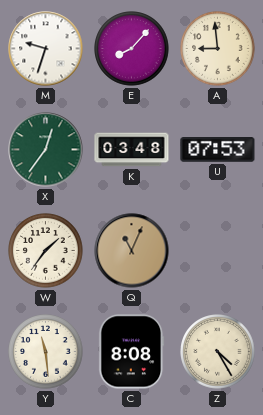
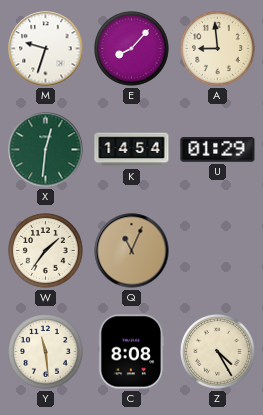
X: 12:36 -> 12:31 (46, 150)
K: 03:48 -> 14:54 (132, 150)
U: 07:53 -> 01:29 (218, 150)
